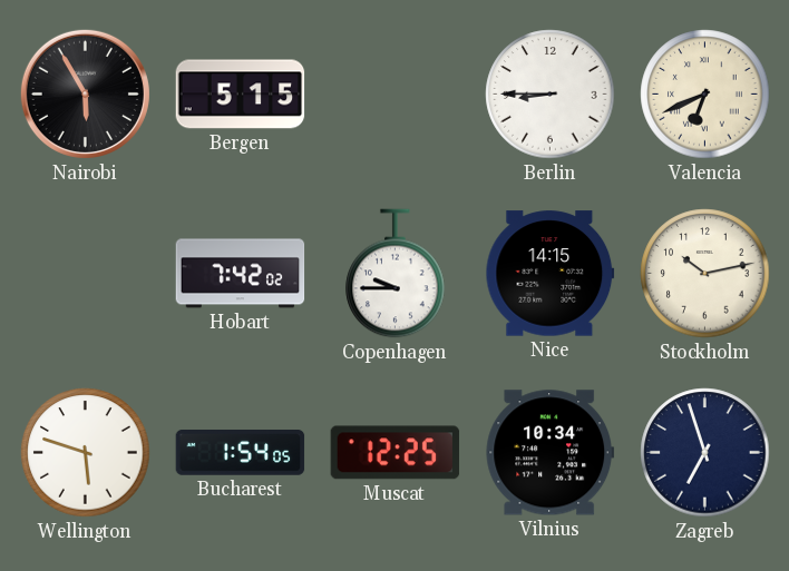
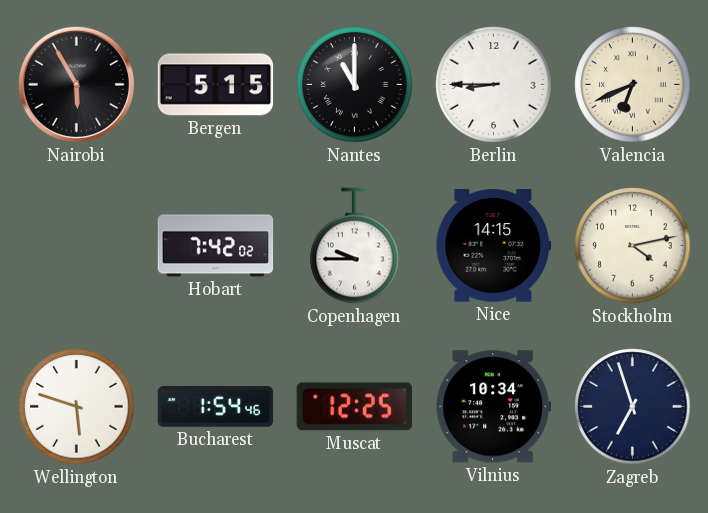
Nantes: none -> 11:00 (355, 85)
Stockholm: 10:13 -> 4:13 (633, 246)
Bucharest: 1:54:05 -> 1:54:46 (216, 407)
